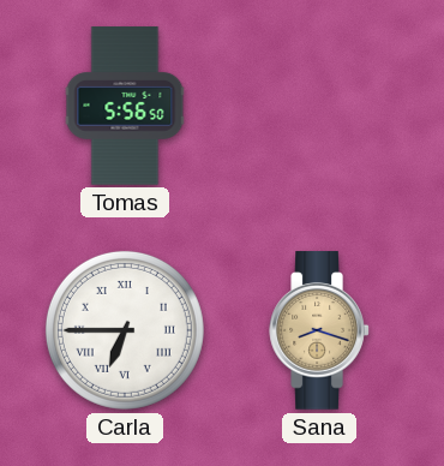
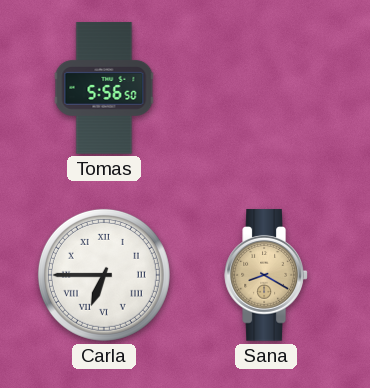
Sana: 8:18 -> 8:20 (266, 275)
